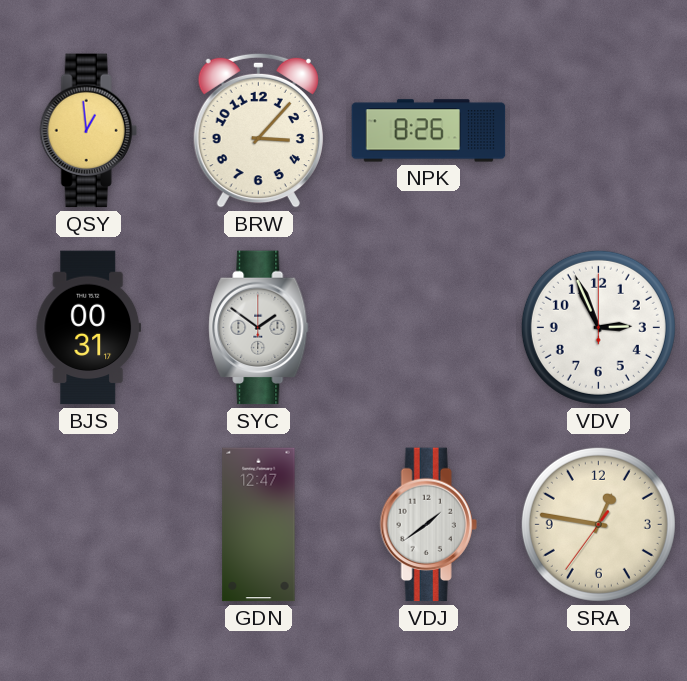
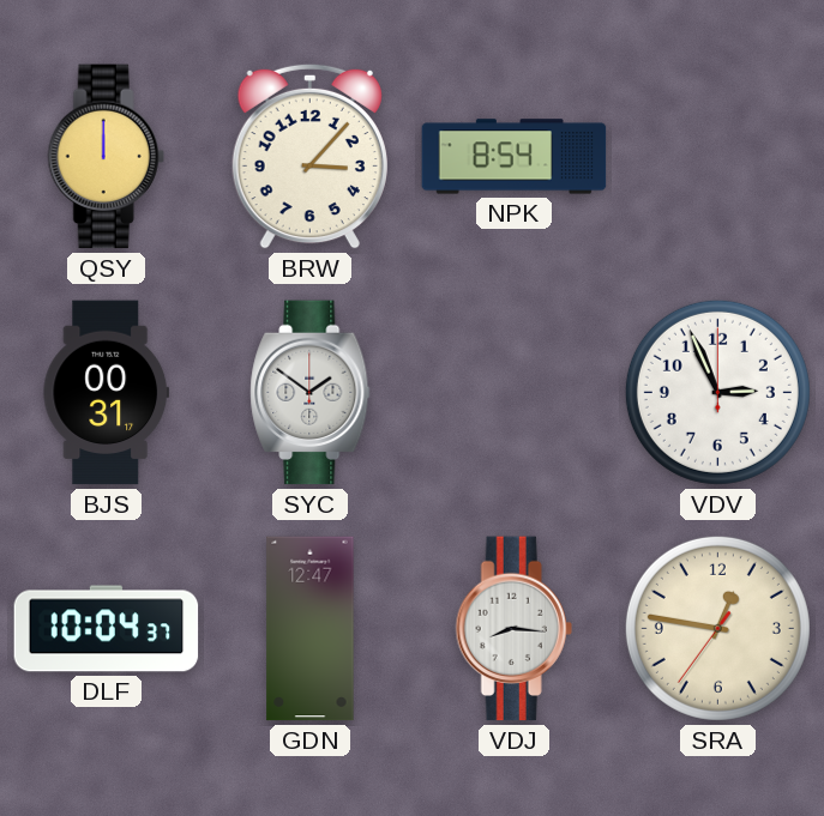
QSY: 12:59 -> 12:00 (106, 157)
NPK: 8:26 -> 8:54 (515, 157)
DLF: none -> 10:04 (107, 629)
VDJ: 1:39 -> 8:16 (513, 629)
